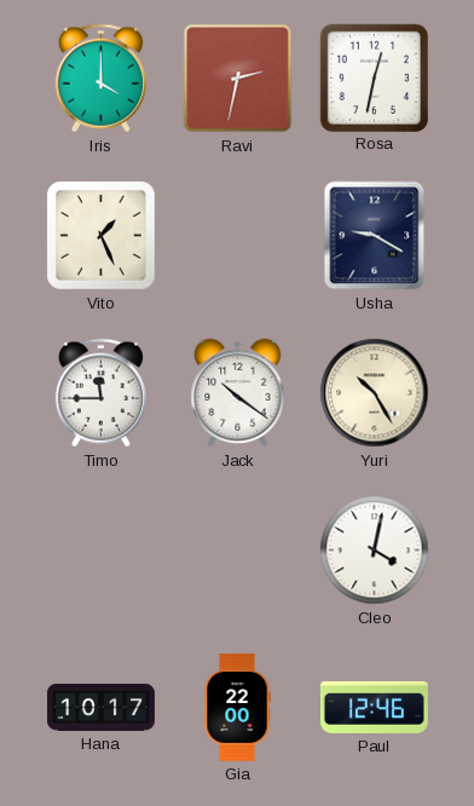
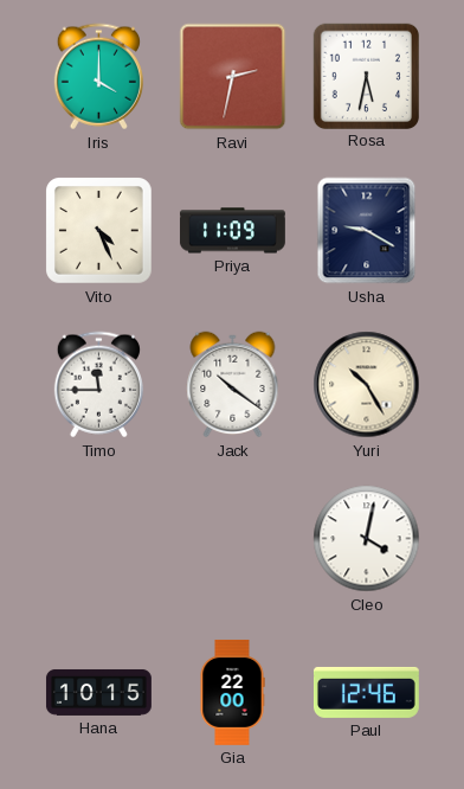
Rosa: 12:32 -> 5:32 (366, 76)
Vito: 1:26 -> 4:26 (99, 231)
Priya: none -> 11:09 (232, 231)
Hana: 10:17 -> 10:15 (98, 692)
